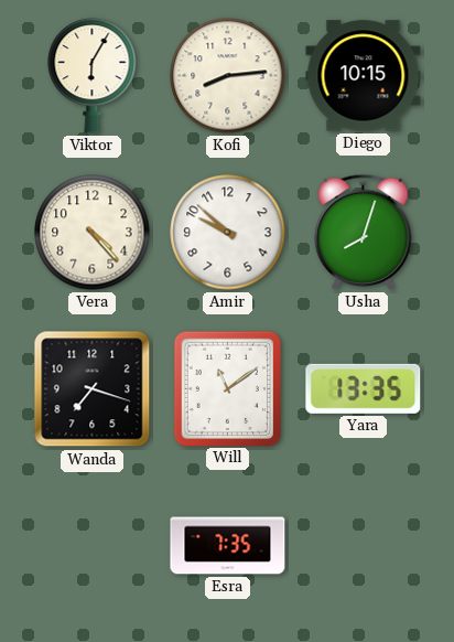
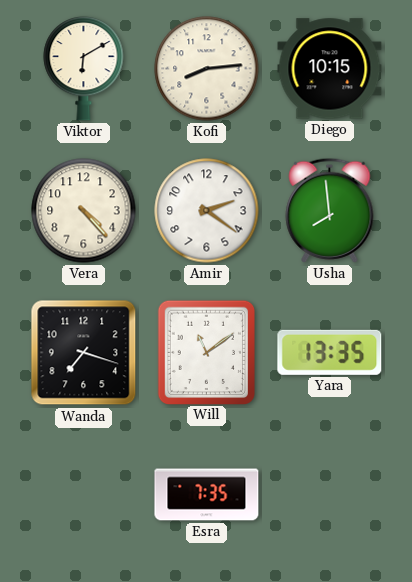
Viktor: 6:05 -> 6:10 (84, 68)
Amir: 9:52 -> 2:21 (207, 211)
Usha: 8:03 -> 7:59 (330, 210)
